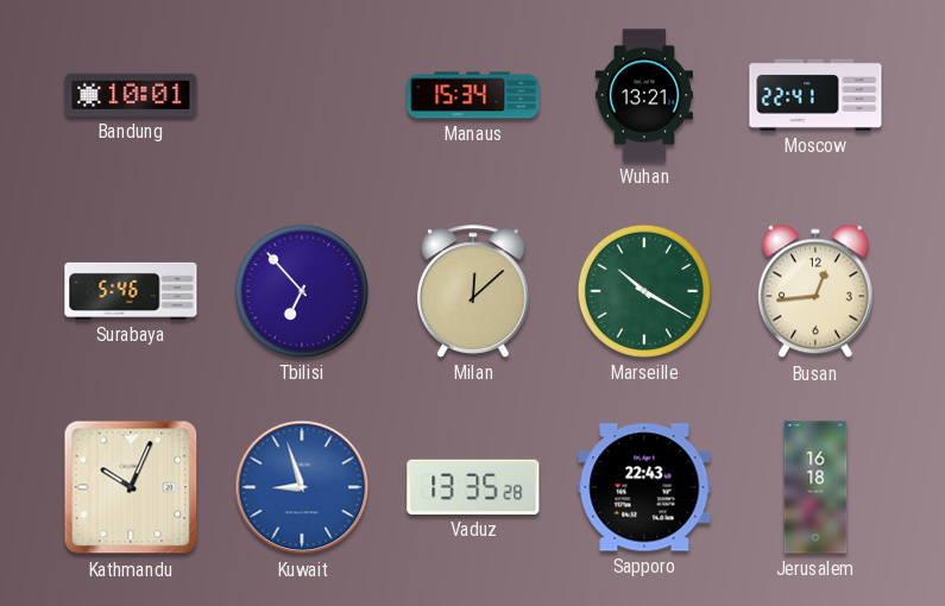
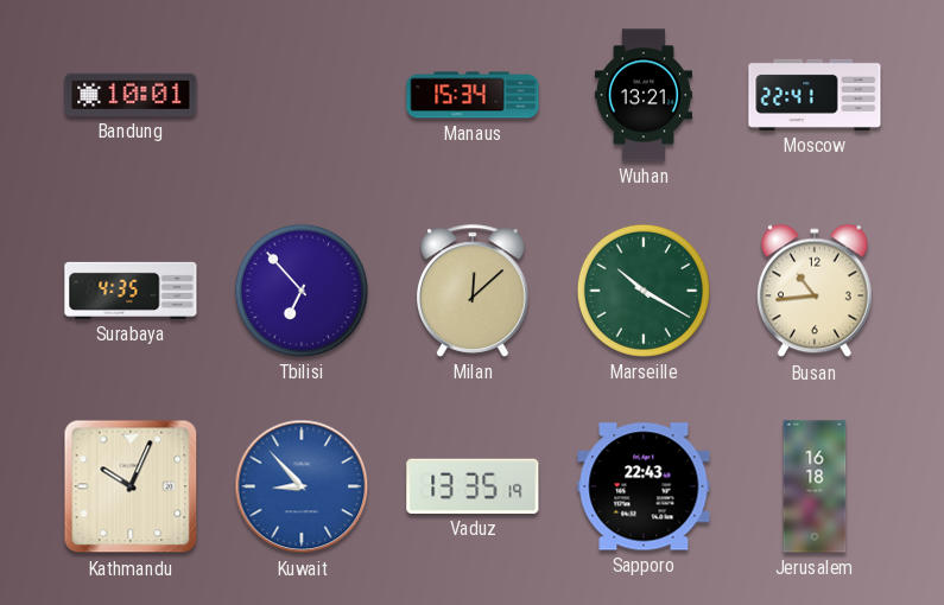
Surabaya: 5:46 -> 4:35 (131, 291)
Busan: 12:44 -> 10:44 (816, 291)
Kuwait: 8:57 -> 8:53 (302, 486)
Vaduz: 13:35:28 -> 13:35:19 (473, 486)
